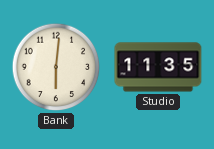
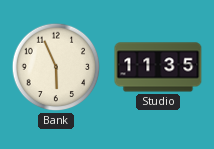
Bank: 6:01 -> 5:56 (56, 67)
